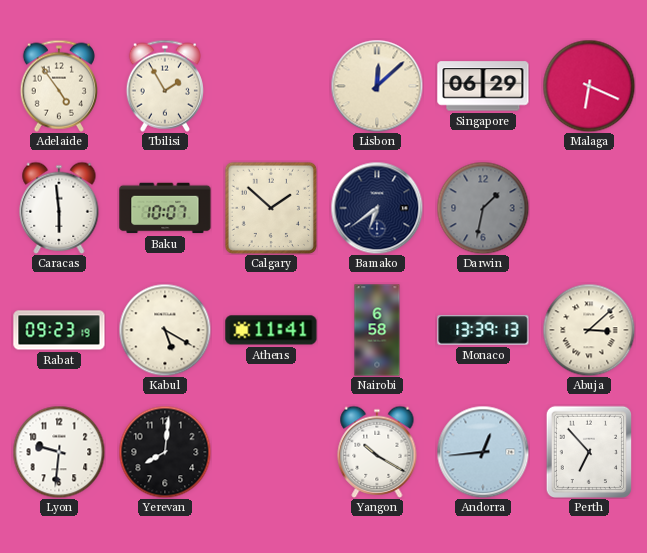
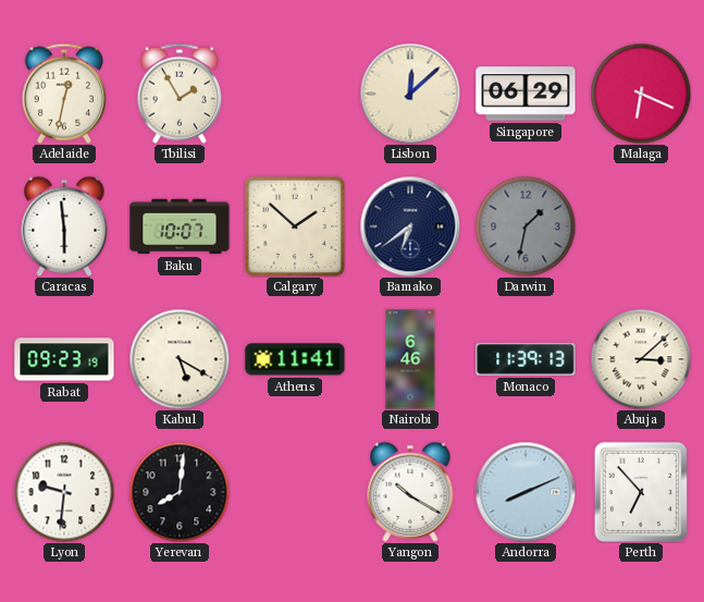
Adelaide: 4:54 -> 12:32 (64, 94)
Nairobi: 6:58 -> 6:46 (410, 359)
Monaco: 13:39 -> 11:39 (526, 359)
Andorra: 12:44 -> 8:11 (526, 492)
